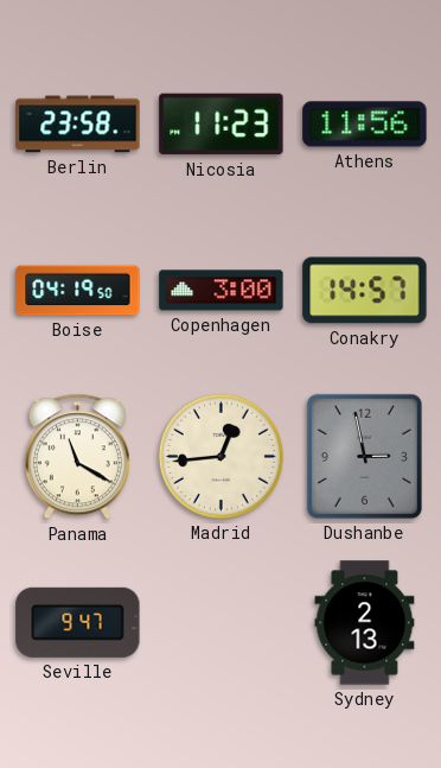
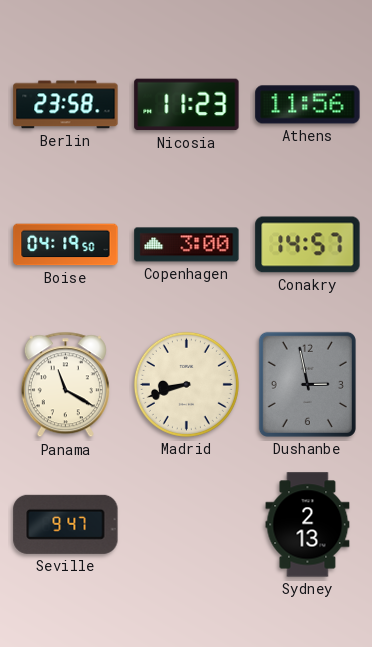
Madrid: 12:44 -> 8:42 (186, 384)
